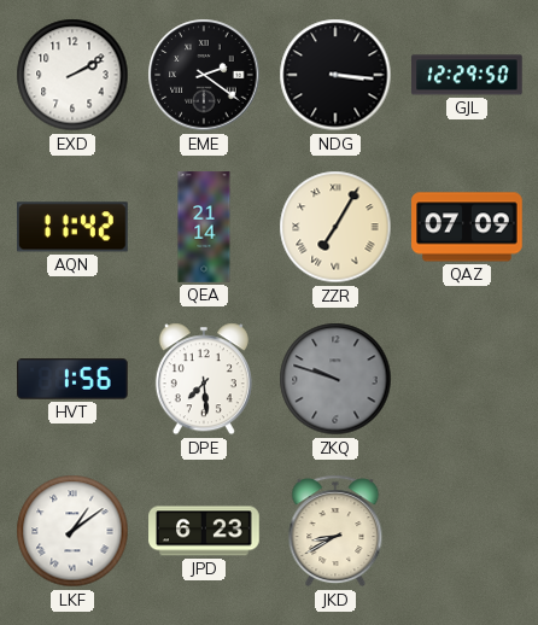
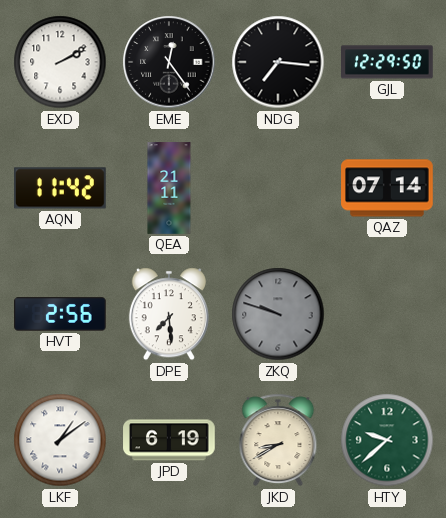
EME: 2:21 -> 12:24 (169, 62)
NDG: 3:16 -> 7:16 (278, 62)
QEA: 21:14 -> 21:11 (169, 188)
ZZR: 7:05 -> none (335, 227)
QAZ: 07:09 -> 07:14 (387, 188)
HVT: 1:56 -> 2:56 (60, 314)
JPD: 6:23 -> 6:19 (169, 440)
HTY: none -> 9:38 (387, 440)
